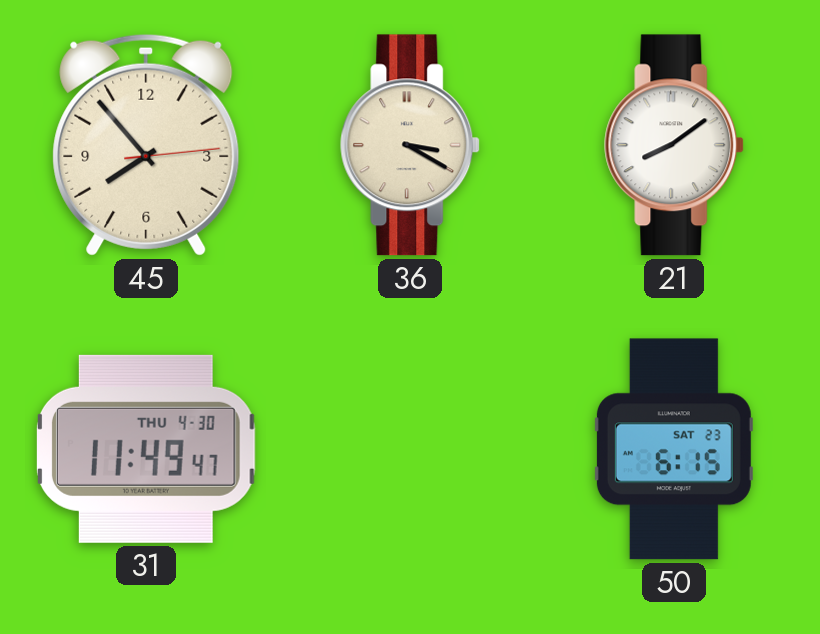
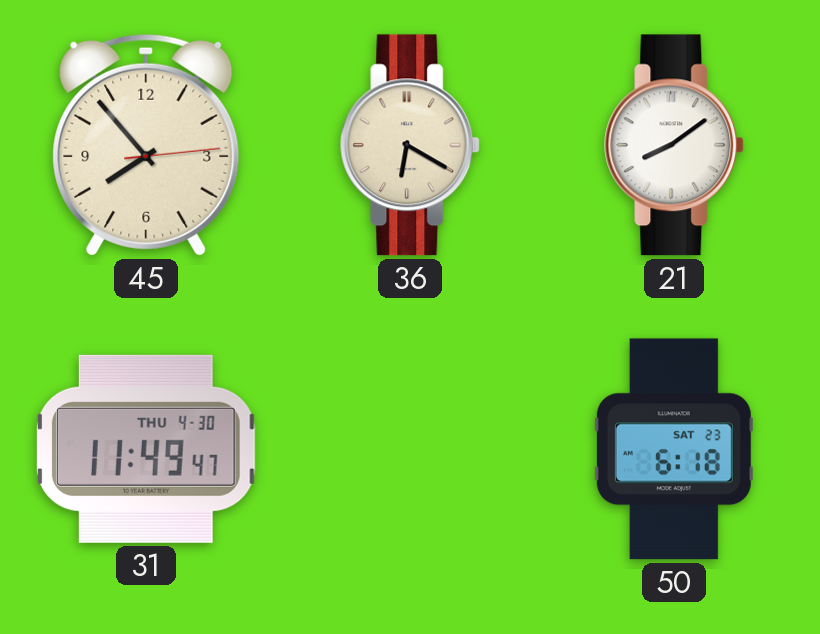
36: 3:20 -> 6:20 (411, 145)
50: 6:15 -> 6:18 (674, 449)
